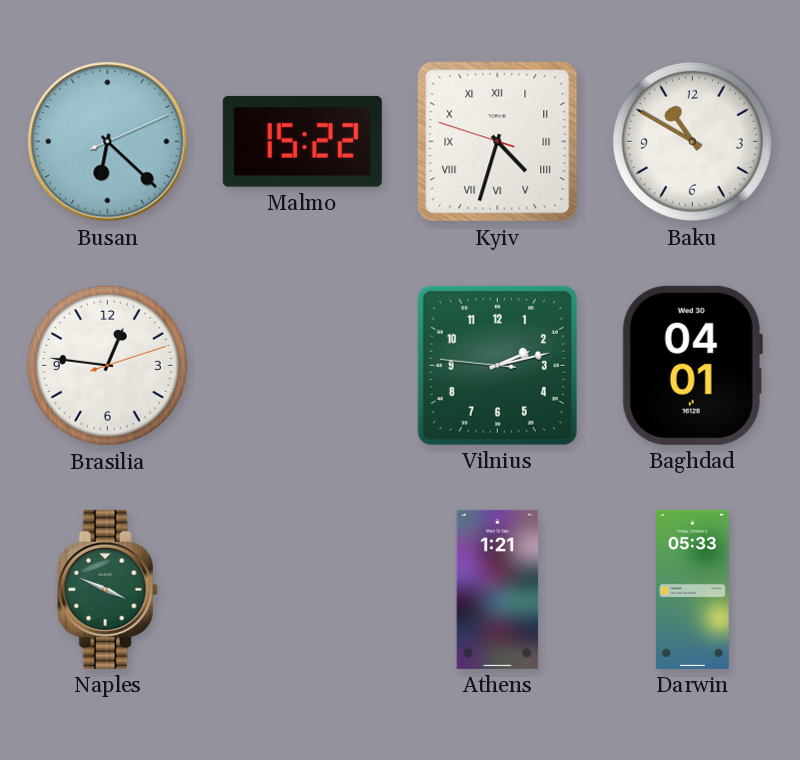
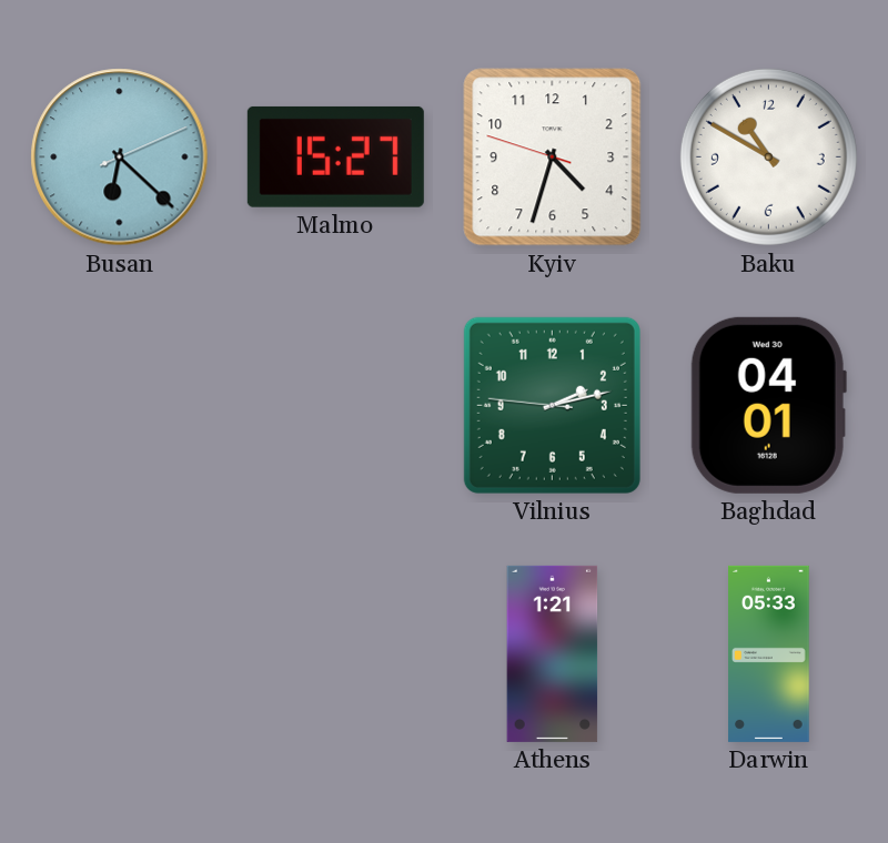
Malmo: 15:22 -> 15:27 (335, 156)
Kyiv numerals: Roman -> Arabic (553, 158)
Brasilia: 12:46 -> none (107, 365)
Naples: 3:49 -> none (107, 589)
